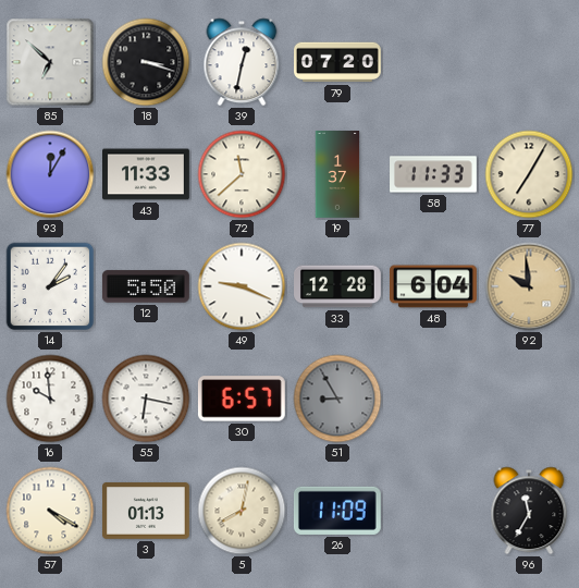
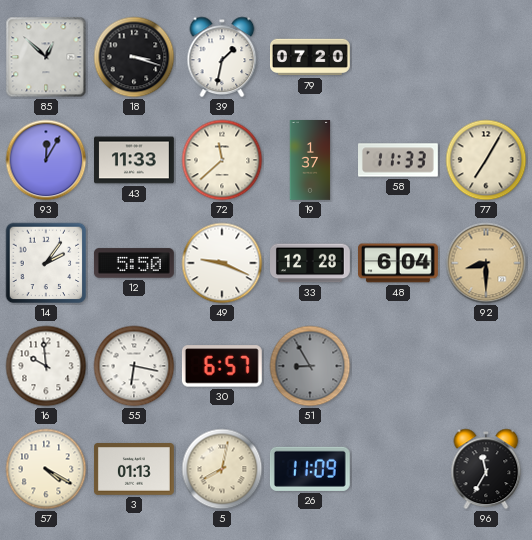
85: 6:52 -> 12:52 (46, 57)
39: 12:32 -> 1:32 (222, 57)
92: 9:59 -> 8:30 (486, 263)
